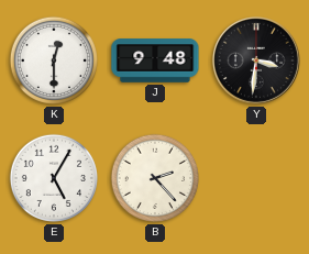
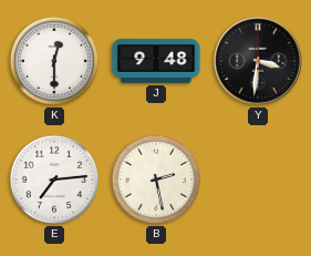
E: 5:05 -> 7:14 (54, 180)
B: 2:23 -> 2:28 (156, 180)
